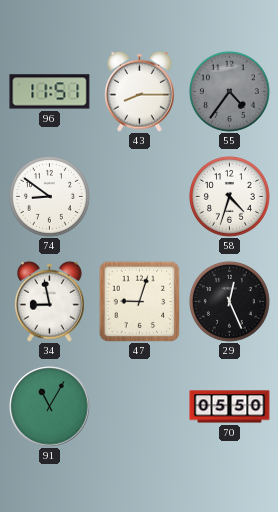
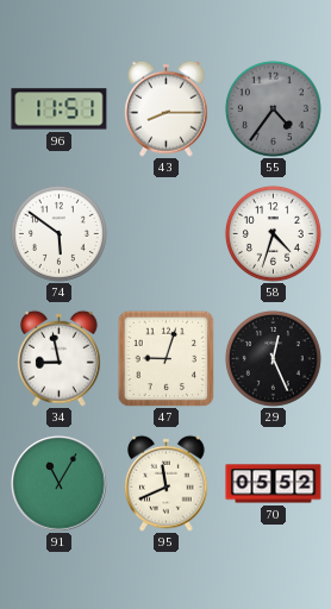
74: 8:51 -> 5:51 (58, 233)
95: none -> 11:41 (167, 483)
70: 05:50 -> 05:52 (274, 484)
